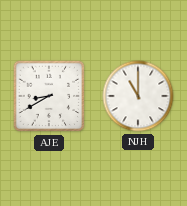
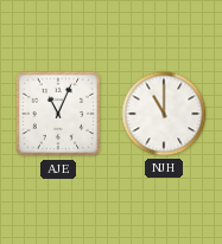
AJE: 8:40 -> 11:04 (58, 114)
